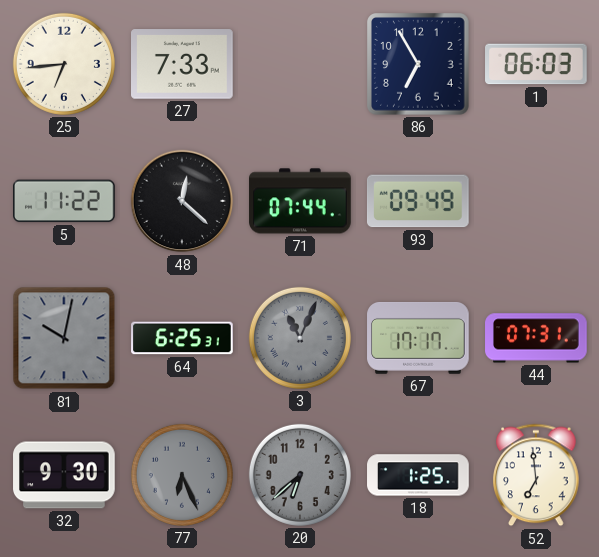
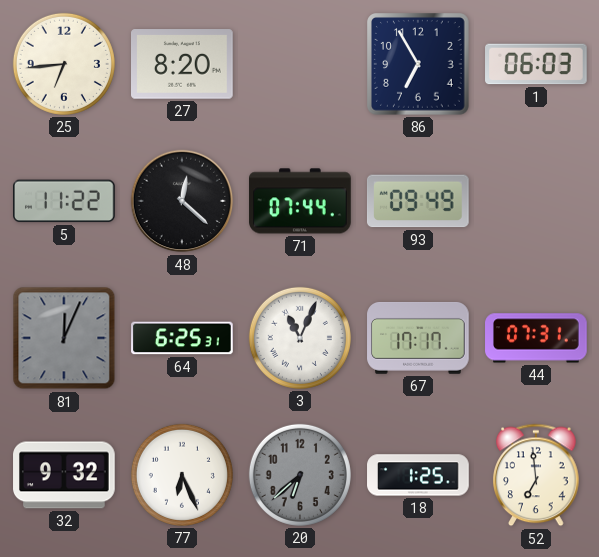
27: 7:33 -> 8:20 (183, 64)
81: 10:02 -> 12:04 (64, 338)
3 dial: grey -> white (300, 338)
32: 9:30 -> 9:32 (64, 475)
77 dial: grey -> white (182, 475)
